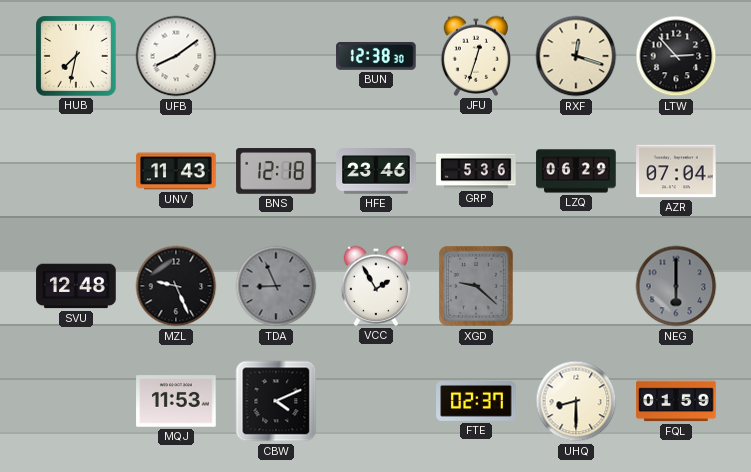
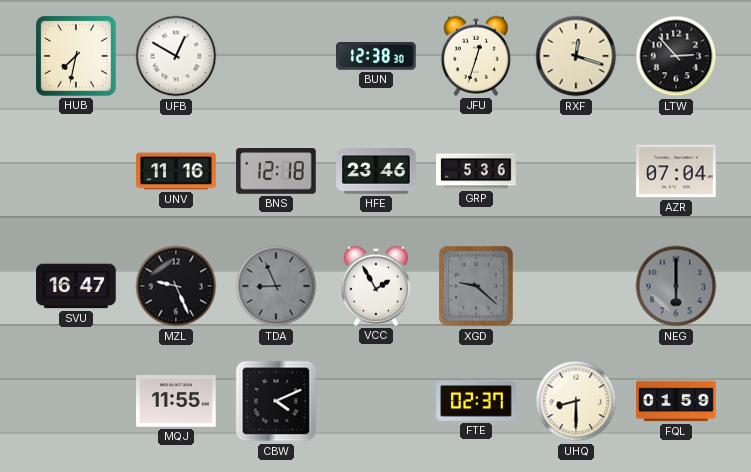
UFB: 8:09 -> 12:50 (176, 56)
UNV: 11:43 -> 11:16 (176, 171)
LZQ: 06:29 -> none (576, 171)
SVU: 12:48 -> 16:47 (76, 286)
MQJ: 11:53 -> 11:55 (176, 401)
